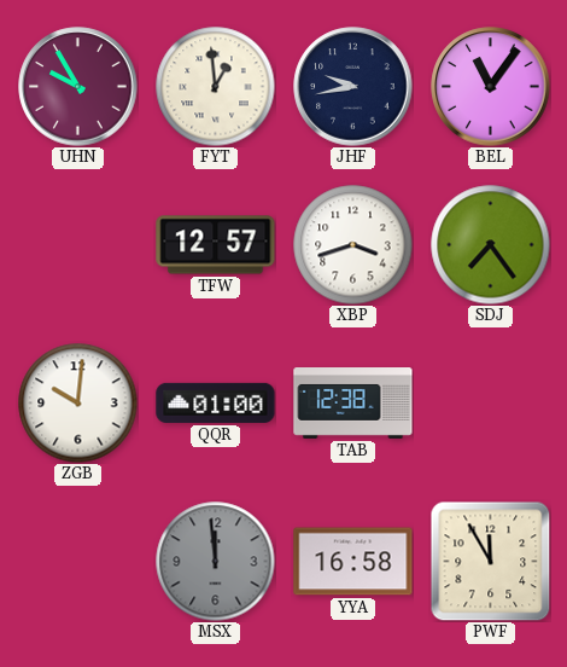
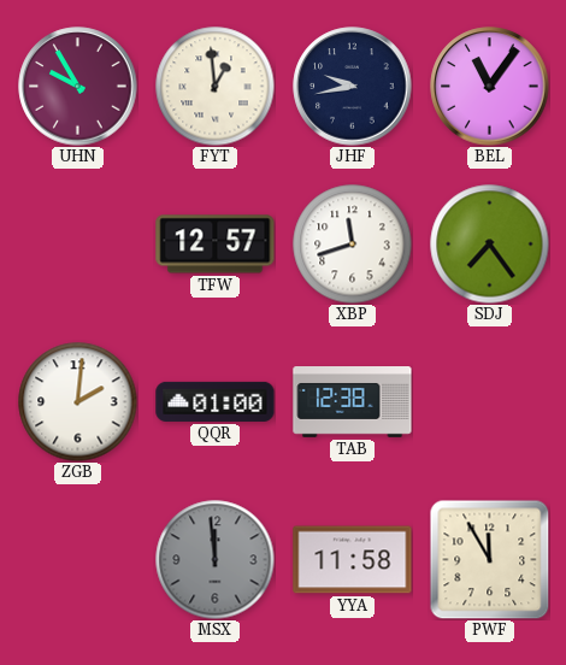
XBP: 3:42 -> 11:42 (353, 245)
ZGB: 10:01 -> 2:01 (78, 402)
YYA: 16:58 -> 11:58 (353, 560)
